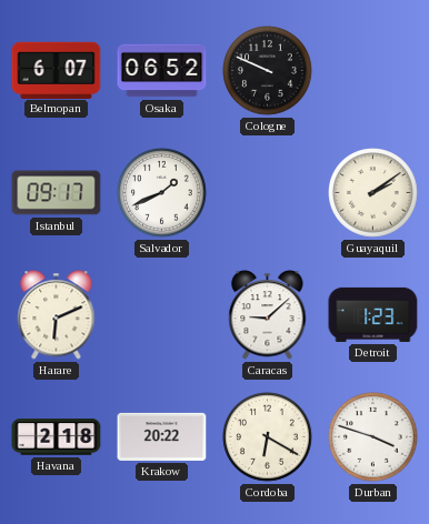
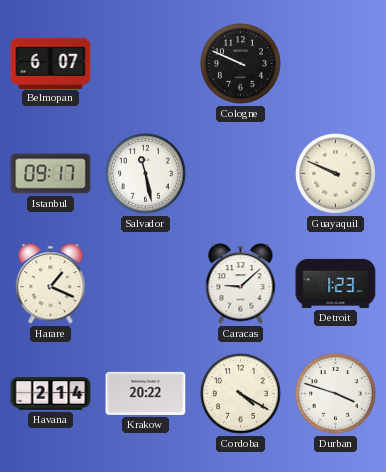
Osaka: 06:52 -> none (162, 71)
Salvador: 1:41 -> 11:28 (146, 174)
Guayaquil: 2:09 -> 9:49 (336, 174)
Harare: 6:11 -> 1:19 (51, 284)
Havana: 2:18 -> 2:14 (51, 394)
Cordoba: 6:20 -> 4:20 (241, 394)
